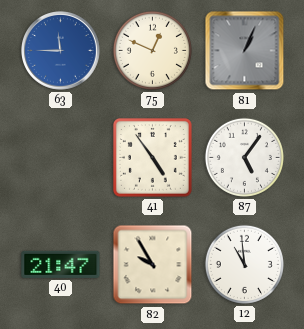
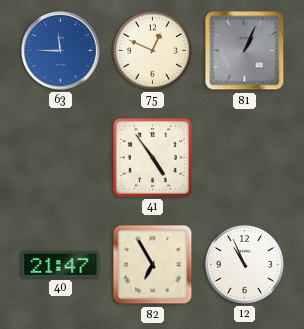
87: 5:06 -> none (244, 157)
82: 9:55 -> 6:55 (153, 265)
12: 10:59 -> 10:56 (244, 264)
